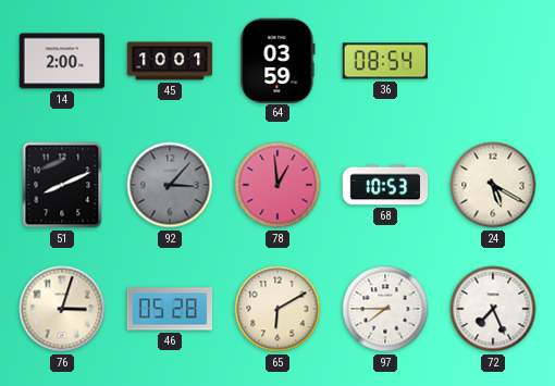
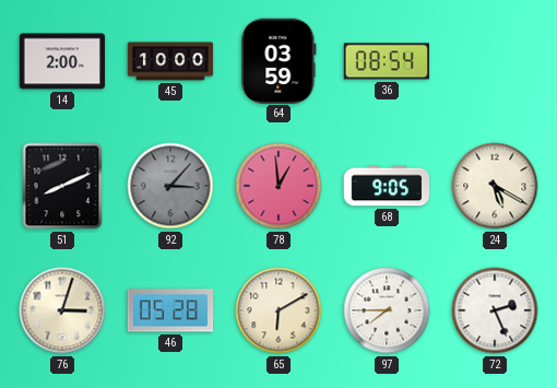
45: 10:01 -> 10:00 (170, 61)
68: 10:53 -> 9:05 (387, 186)
72: 7:26 -> 2:26 (495, 310)
